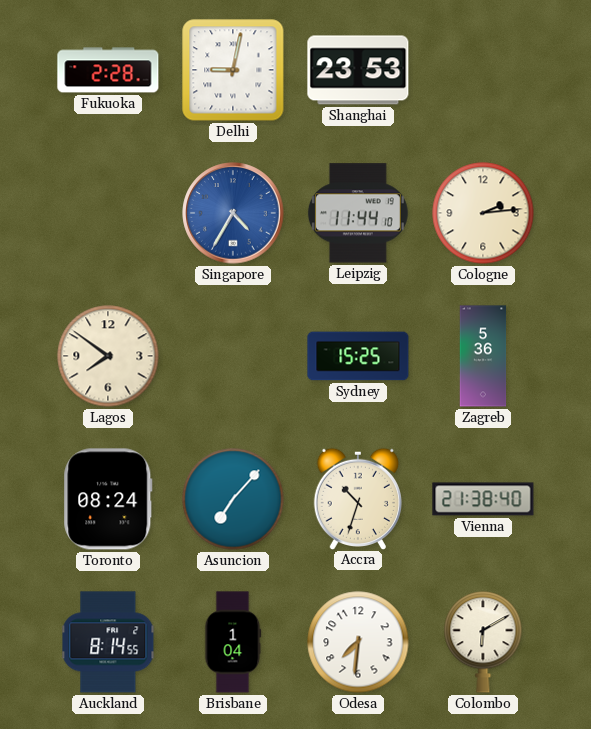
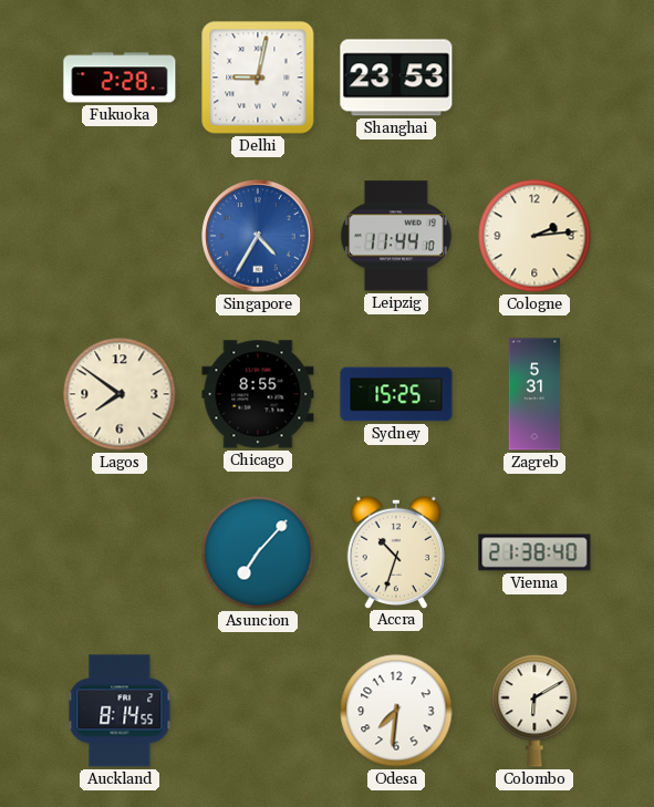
Chicago: none -> 8:55 (258, 394)
Zagreb: 5:36 -> 5:31 (534, 394)
Toronto: 08:24 -> none (108, 499)
Brisbane: 1:04 -> none (233, 642)
